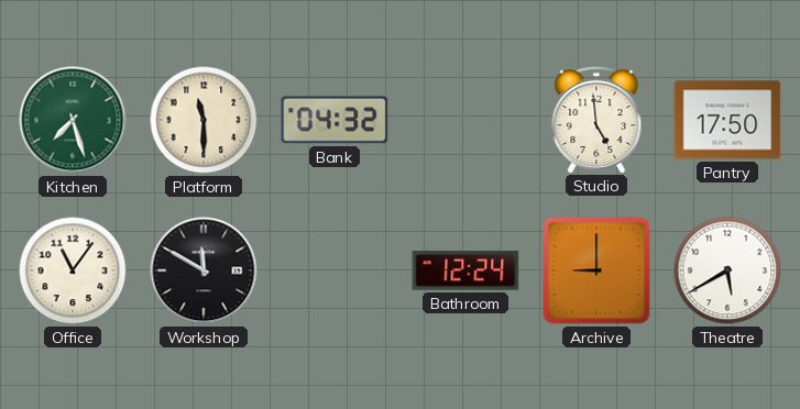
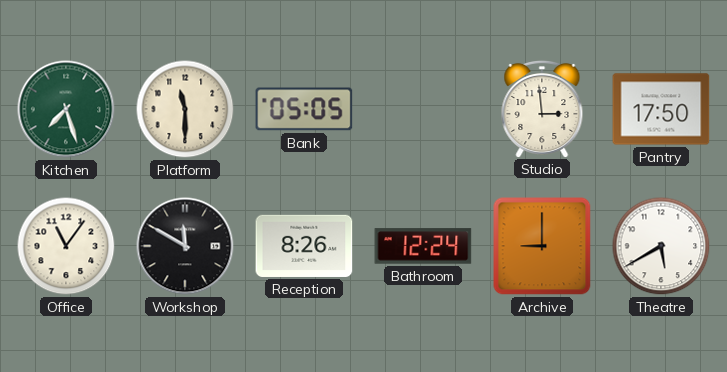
Bank: 04:32 -> 05:05 (304, 109)
Studio: 4:59 -> 2:59 (542, 108)
Reception: none -> 8:26 (304, 246)
